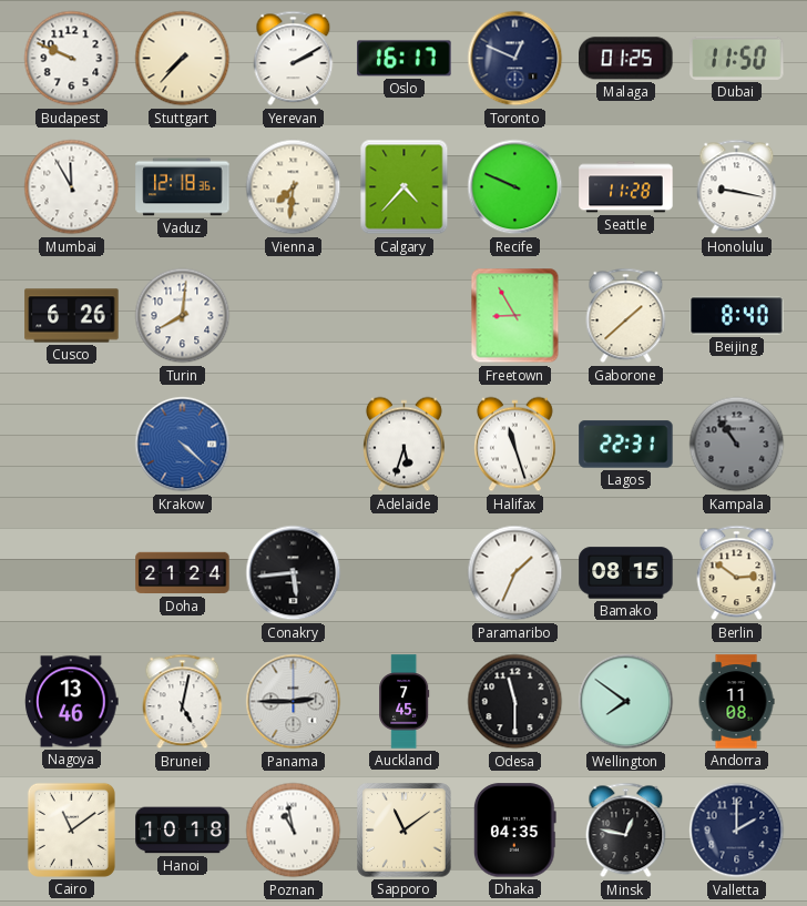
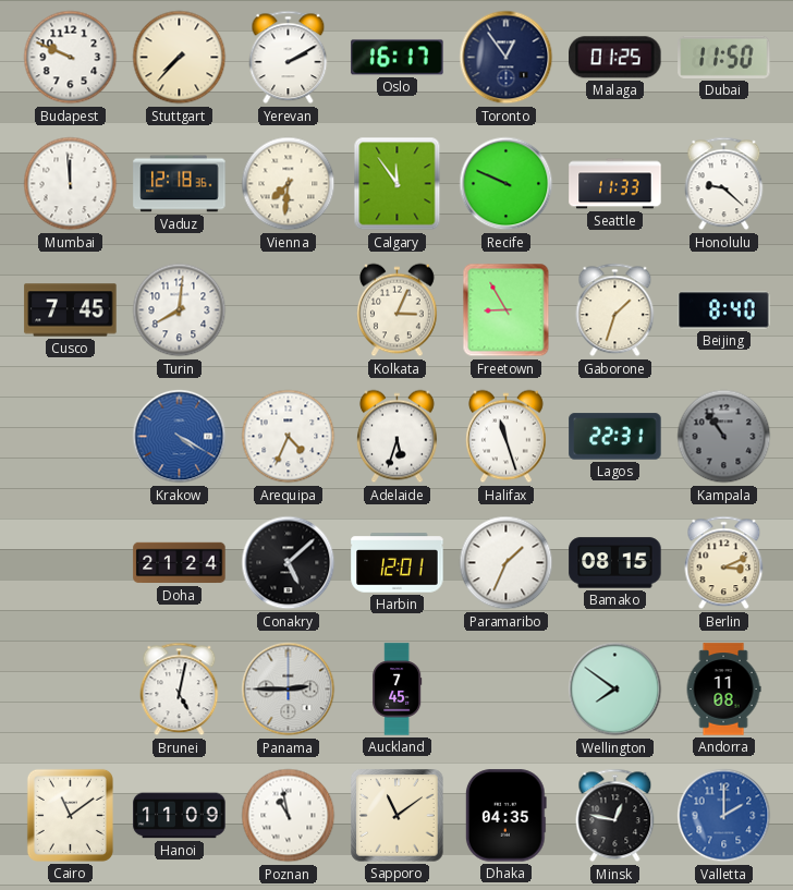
Toronto: 12:49 -> 12:54 (507, 58)
Mumbai: 11:55 -> 11:59 (71, 184)
Calgary: 4:37 -> 11:54 (398, 184)
Seattle: 11:28 -> 11:33 (615, 184)
Honolulu: 9:17 -> 9:22 (724, 184)
Cusco: 6:26 -> 7:45 (71, 310)
Kolkata: none -> 3:04 (398, 310)
Gaborone: 1:38 -> 1:33 (615, 310)
Krakow: 4:22 -> 4:20 (180, 437)
Arequipa: none -> 4:34 (289, 437)
Conakry: 5:44 -> 5:08 (289, 563)
Harbin: none -> 12:01 (398, 563)
Berlin: 2:51 -> 3:11 (724, 563)
Nagoya: 13:46 -> none (72, 702)
Odesa: 11:30 -> none (515, 702)
Hanoi: 10:18 -> 11:09 (180, 816)
Valletta dial: navy -> blue (724, 816)
